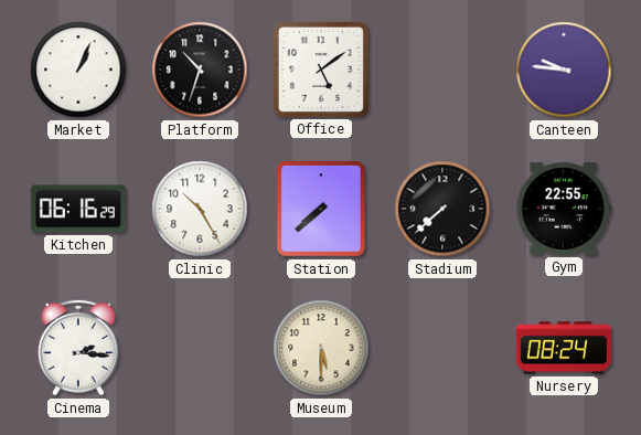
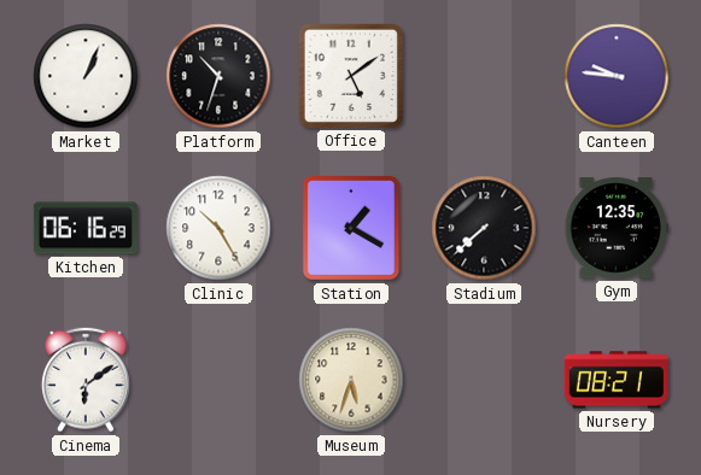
Station: 7:38 -> 1:20 (351, 228)
Gym: 22:55 -> 12:35 (617, 228)
Cinema: 2:16 -> 6:09 (87, 380)
Museum: 5:30 -> 5:33 (351, 380)
Nursery: 08:24 -> 08:21 (617, 380)
